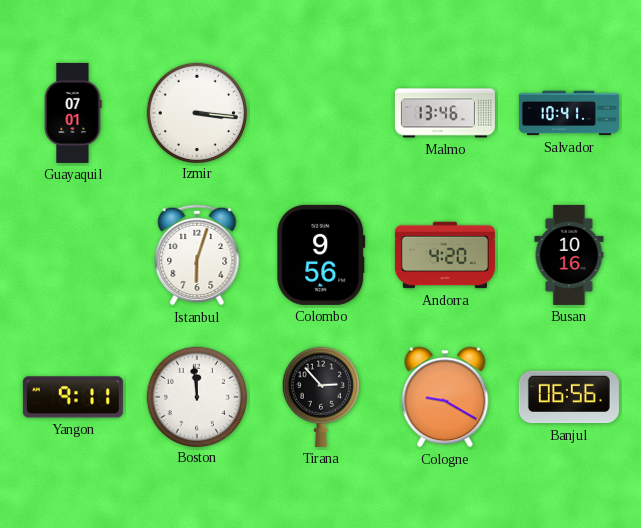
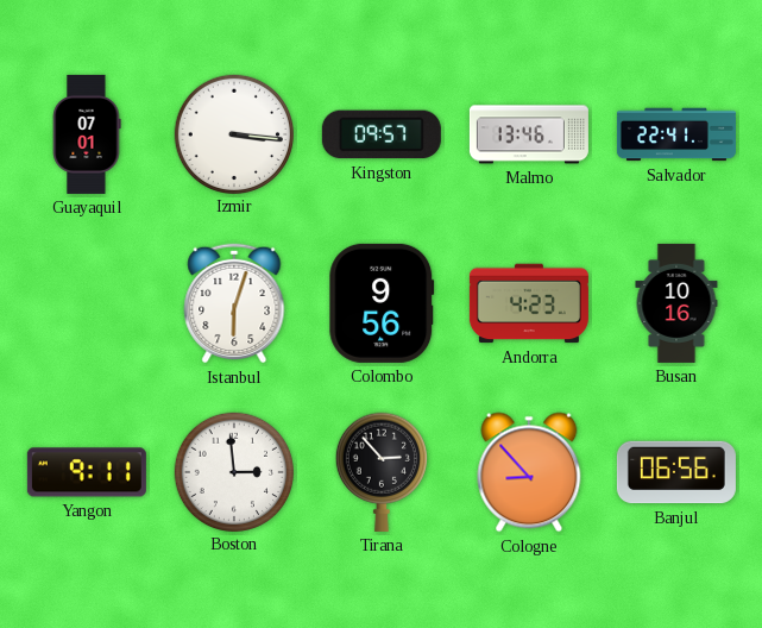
Kingston: none -> 09:57 (382, 134)
Salvador: 10:41 -> 22:41 (676, 134)
Andorra: 4:20 -> 4:23 (529, 303)
Boston: 11:59 -> 2:59 (233, 471)
Cologne: 9:20 -> 8:53 (529, 472)
